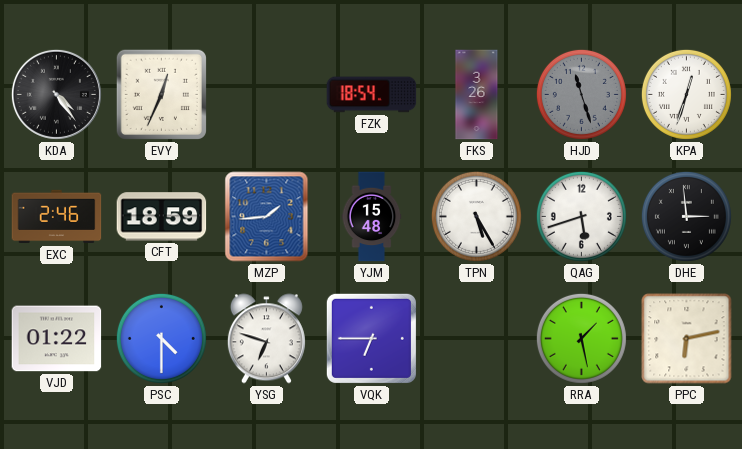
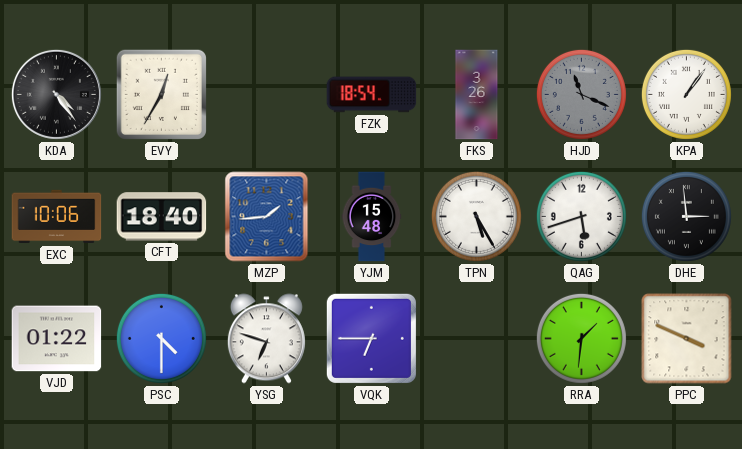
EVY: 12:34 -> 12:35 (161, 94)
HJD: 11:27 -> 11:19 (581, 94)
KPA: 12:33 -> 1:06 (686, 94)
EXC: 2:46 -> 10:06 (57, 217)
CFT: 18:59 -> 18:40 (162, 217)
RRA: 1:28 -> 1:31 (581, 338)
PPC: 6:13 -> 3:49 (687, 339)
